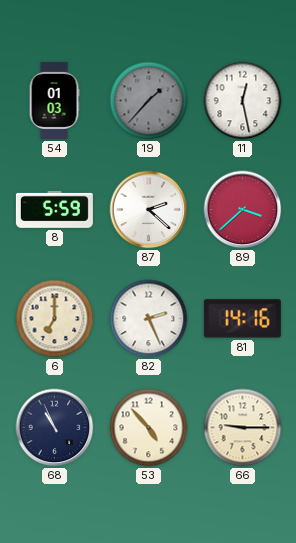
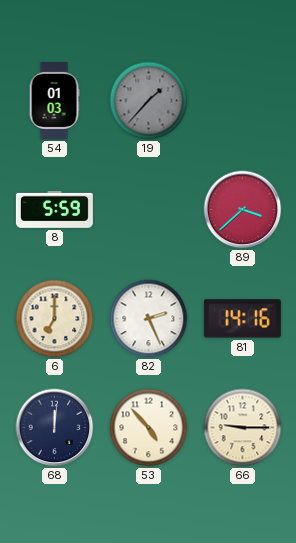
11: 12:28 -> none (243, 101)
87: 2:22 -> none (149, 210)
68: 10:56 -> 12:01 (55, 428)
